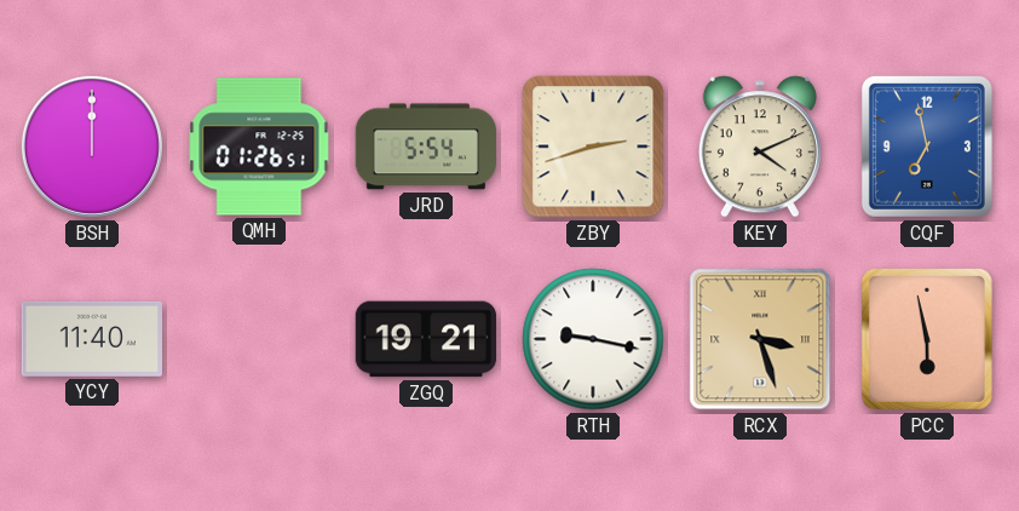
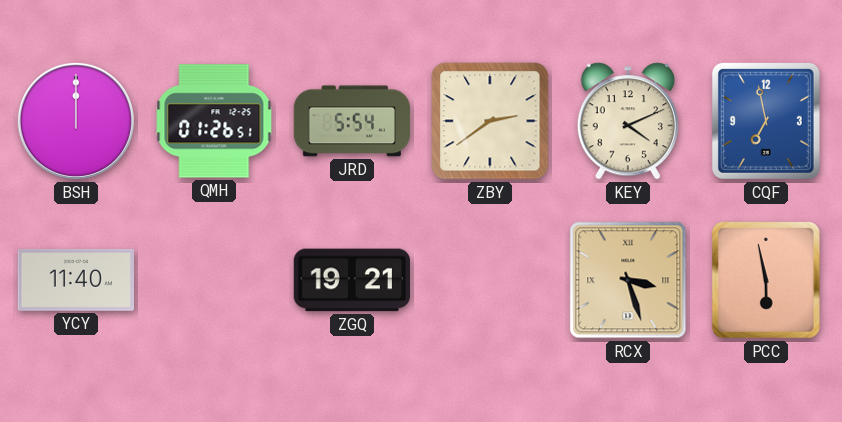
ZBY: 2:42 -> 2:39 (490, 121)
RTH: 9:17 -> none (593, 339)
